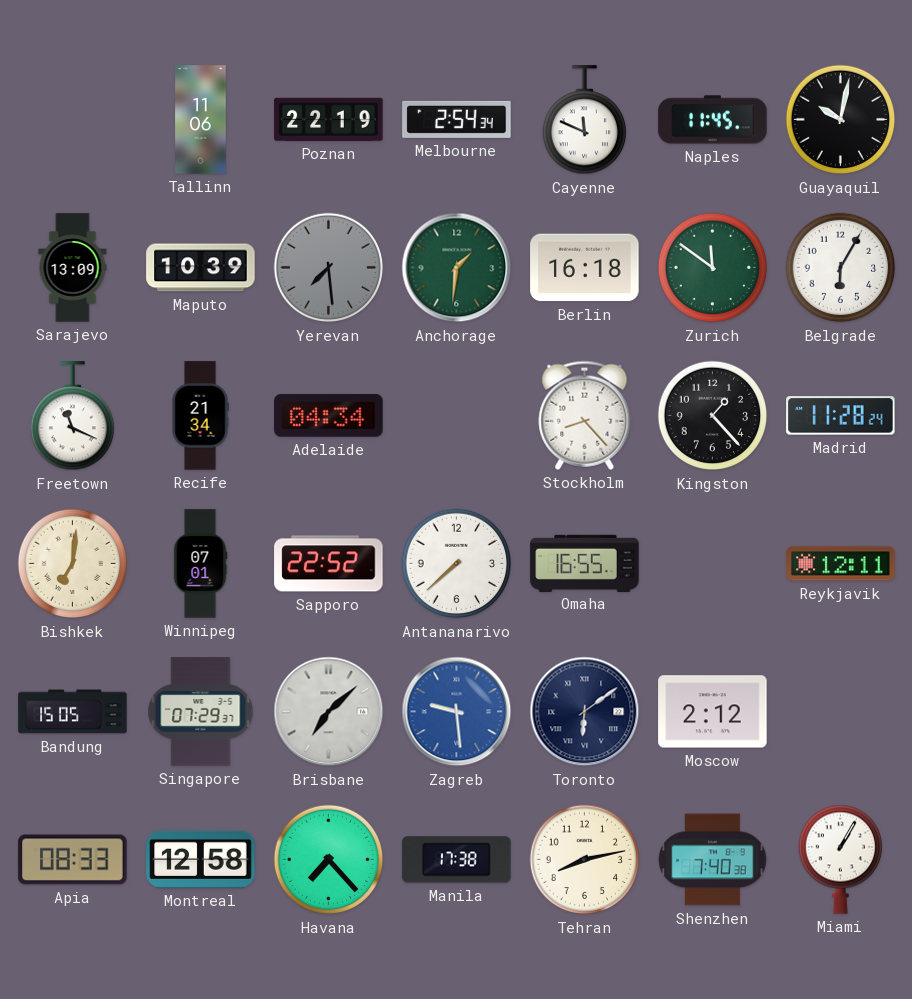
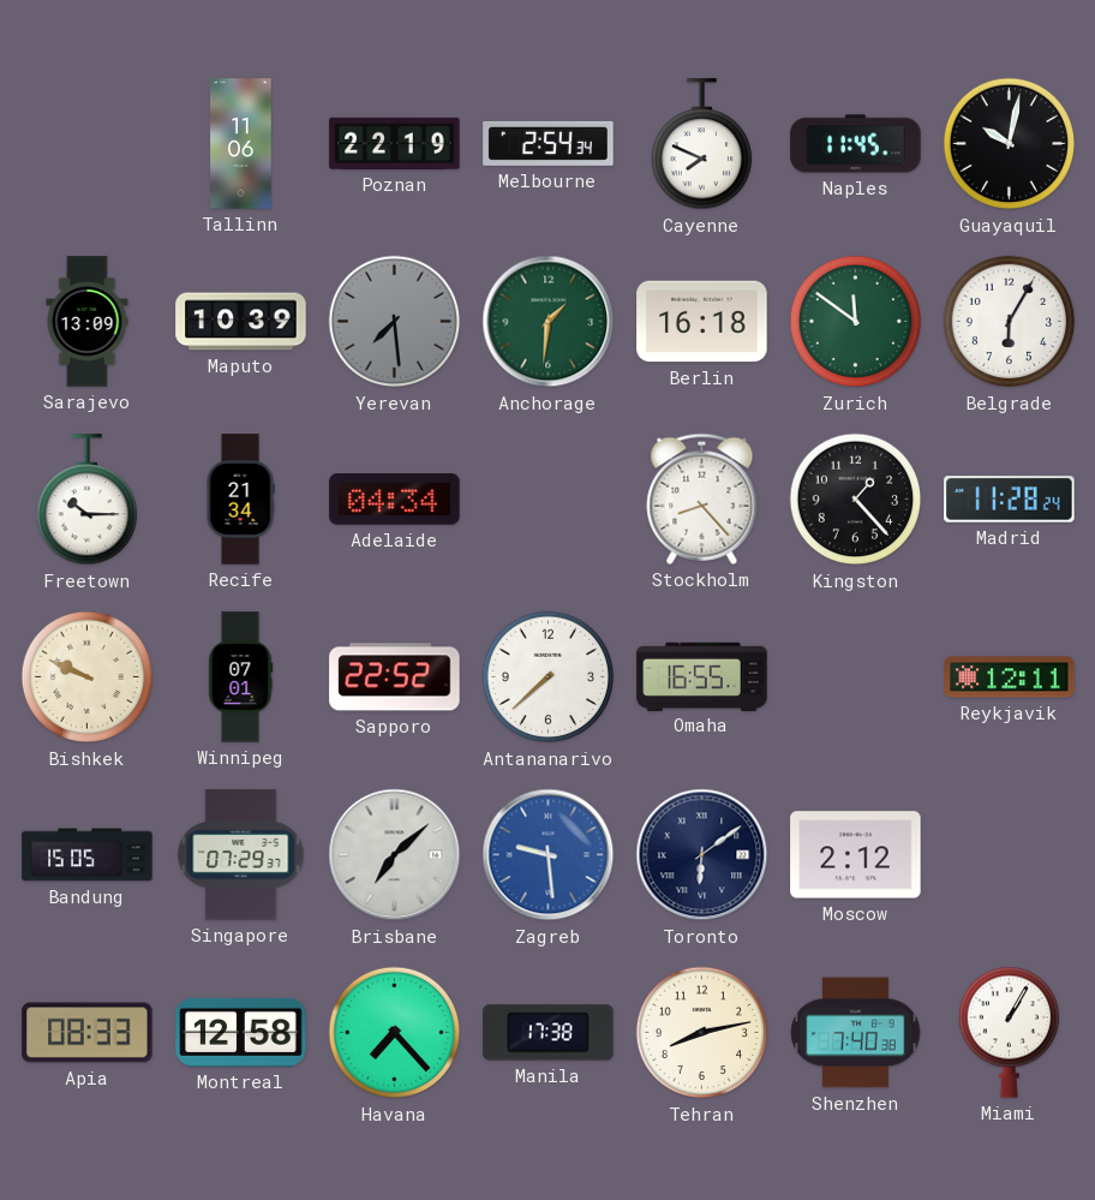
Cayenne: 11:49 -> 7:49 (701, 144)
Freetown: 11:19 -> 10:15 (86, 500)
Bishkek: 7:01 -> 9:49 (88, 677)
